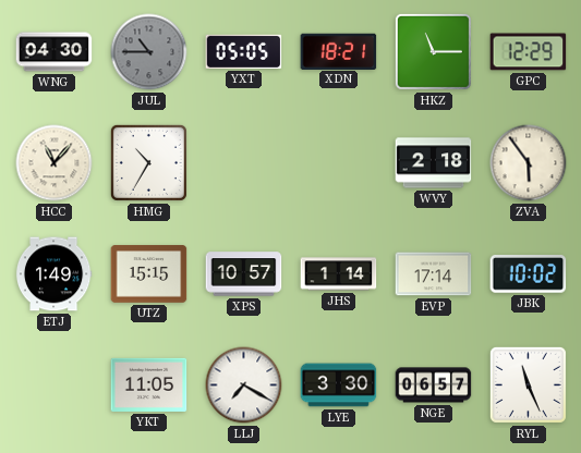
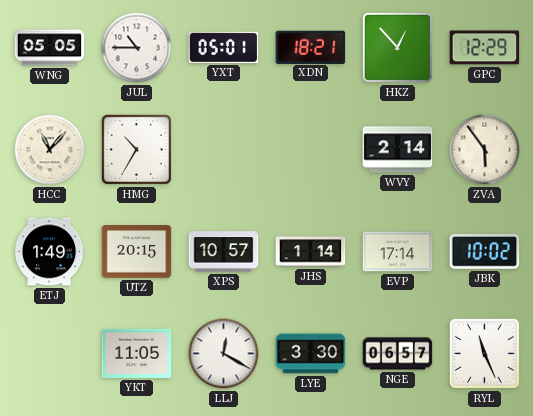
WNG: 04:30 -> 05:05 (50, 48)
JUL dial: grey -> white (137, 48)
YXT: 05:05 -> 05:01 (224, 47)
HKZ: 11:15 -> 12:53 (397, 47)
WVY: 2:18 -> 2:14 (398, 150)
UTZ: 15:15 -> 20:15 (137, 252)
LLJ: 7:20 -> 12:20 (224, 354)
